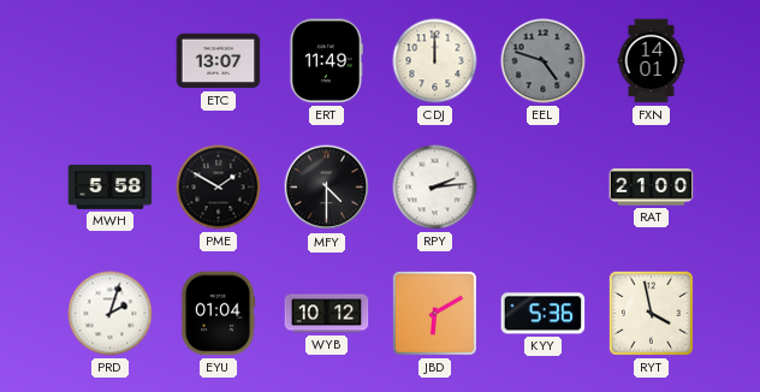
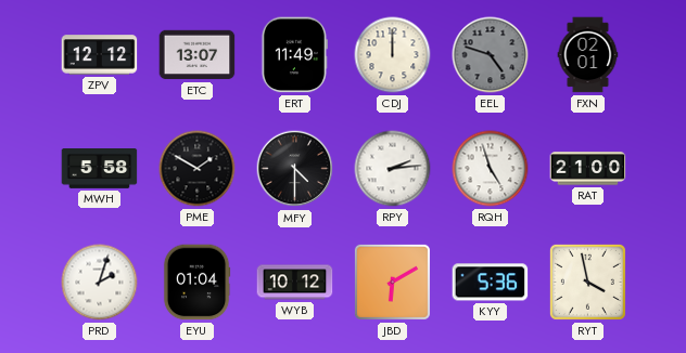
ZPV: none -> 12:12 (100, 55)
FXN: 14:01 -> 02:01 (588, 55)
RQH: none -> 4:57 (491, 169)
